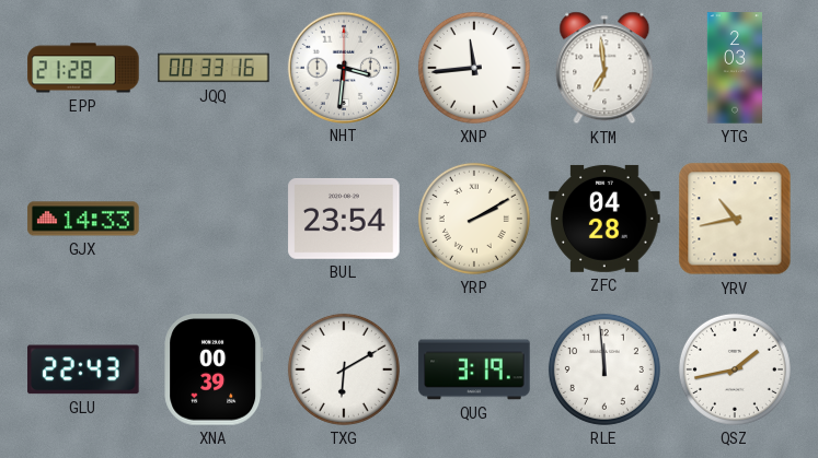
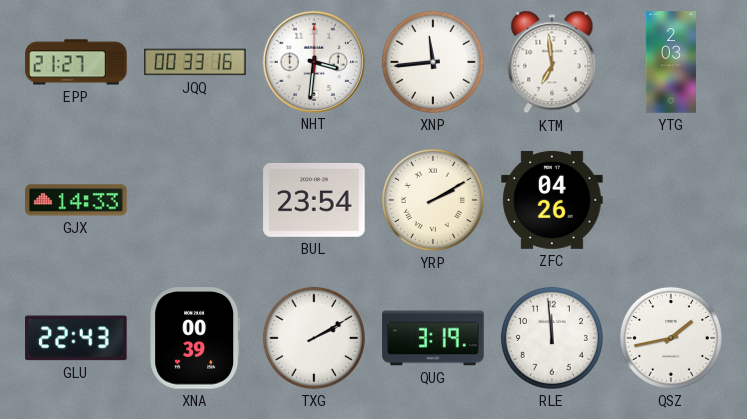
EPP: 21:28 -> 21:27 (76, 62)
ZFC: 04:28 -> 04:26 (552, 200)
YRV: 10:43 -> none (735, 219)
TXG: 6:10 -> 2:10 (314, 338)
